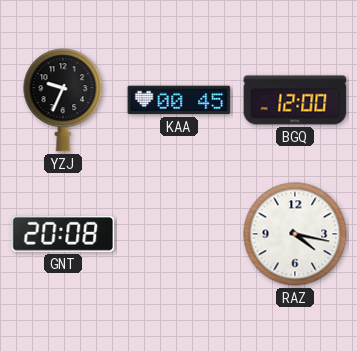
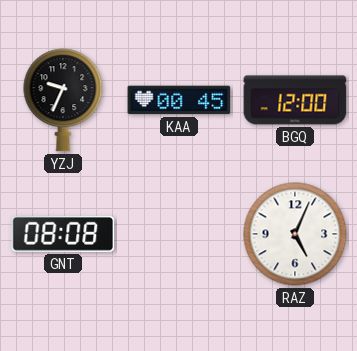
GNT: 20:08 -> 08:08 (63, 234)
RAZ: 4:17 -> 5:04 (295, 234)
